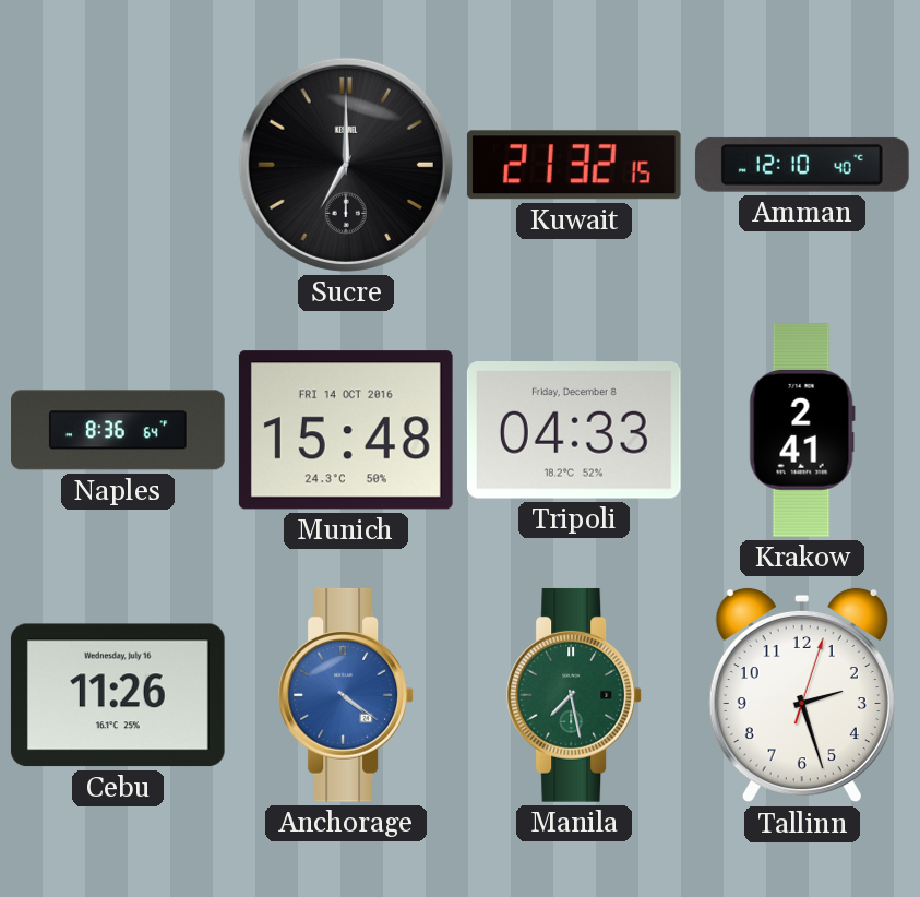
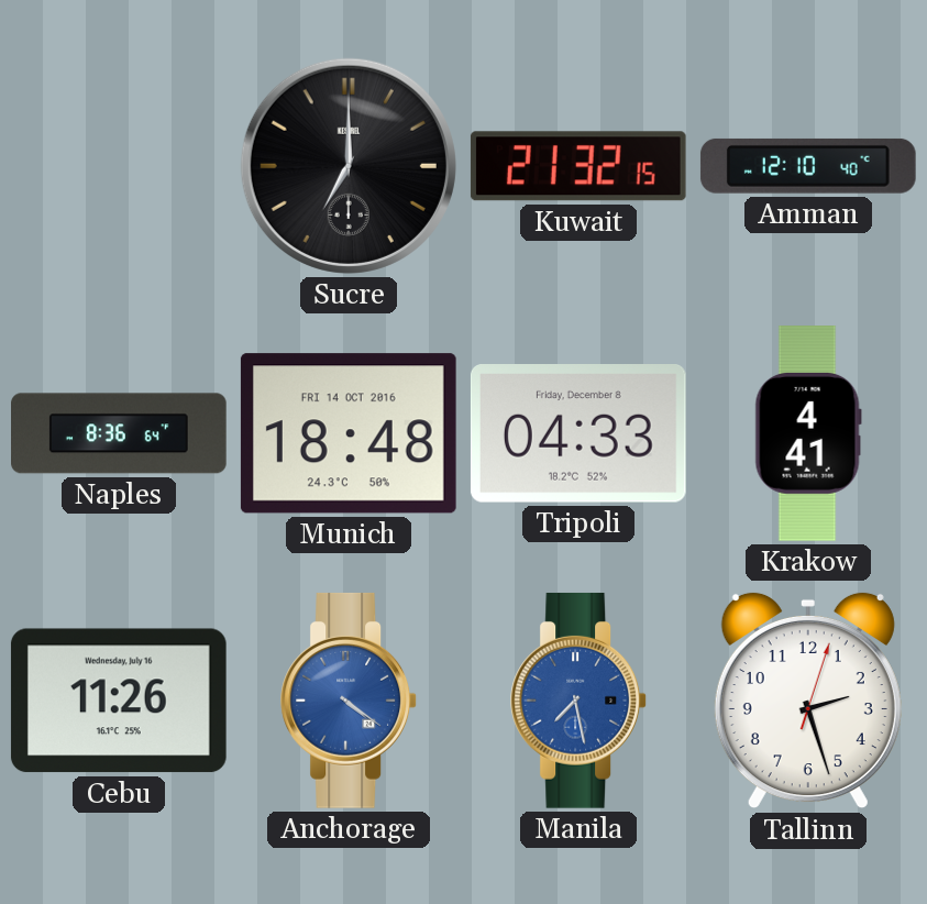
Munich: 15:48 -> 18:48 (349, 433)
Krakow: 2:41 -> 4:41 (808, 434)
Manila dial: green -> blue (580, 701)
